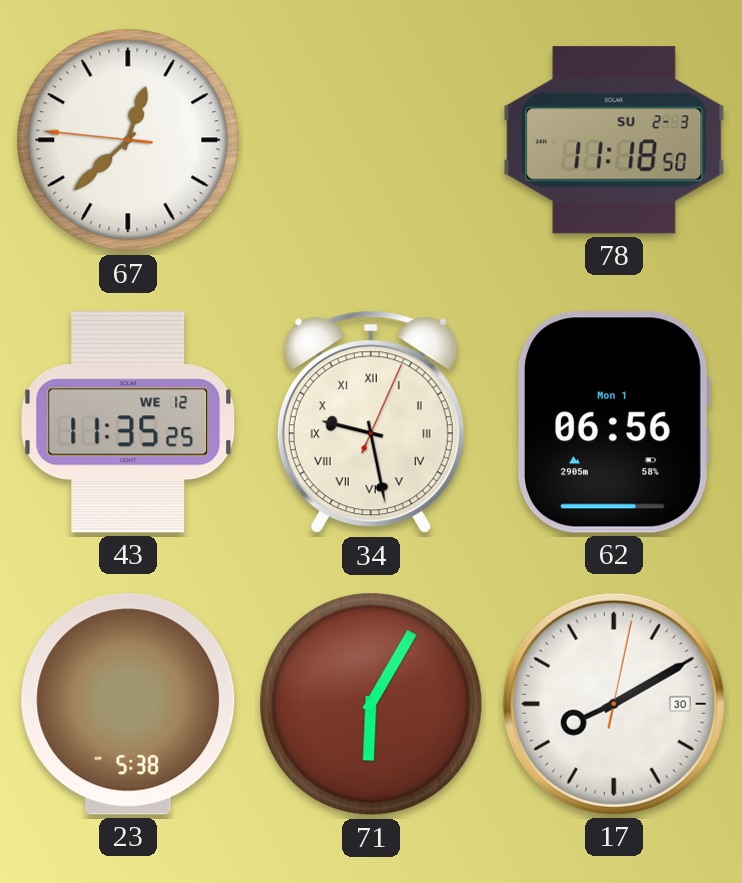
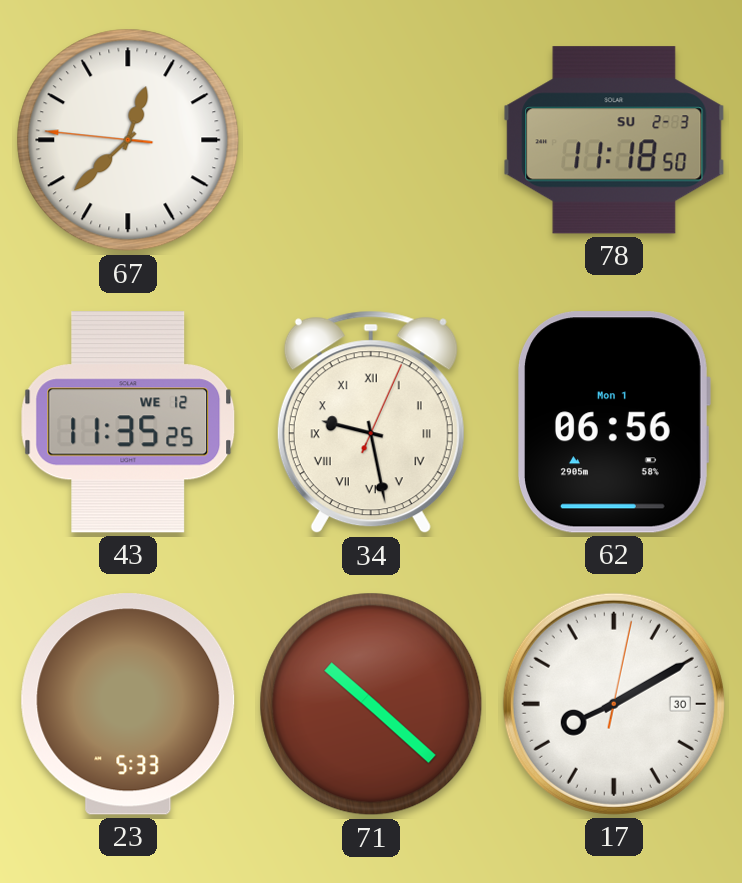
23: 5:38 -> 5:33 (128, 704)
71: 6:05 -> 10:22 (371, 704)
